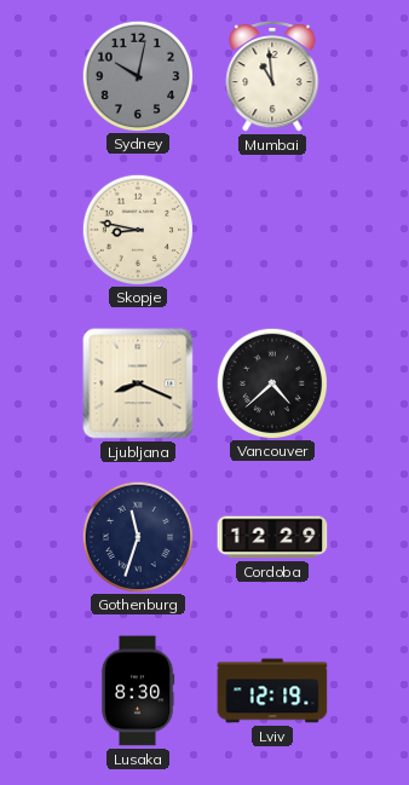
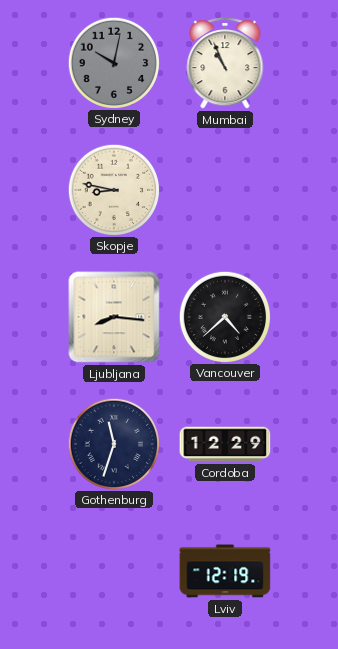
Mumbai: 10:59 -> 10:56 (225, 64)
Ljubljana: 8:19 -> 8:16 (114, 317)
Lusaka: 8:30 -> none (138, 691)
